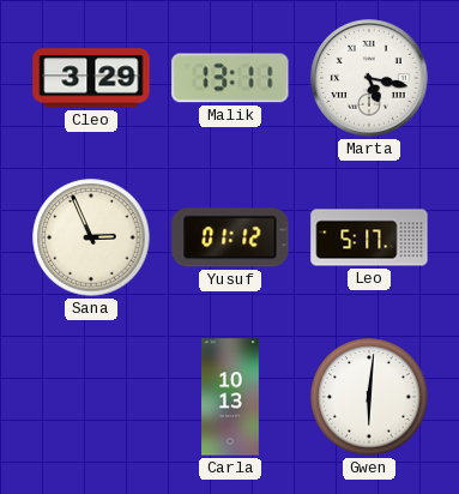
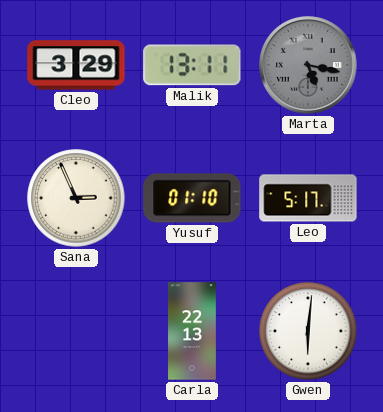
Marta dial: white -> grey (308, 65)
Yusuf: 01:12 -> 01:10 (192, 198)
Carla: 10:13 -> 22:13 (193, 331)
